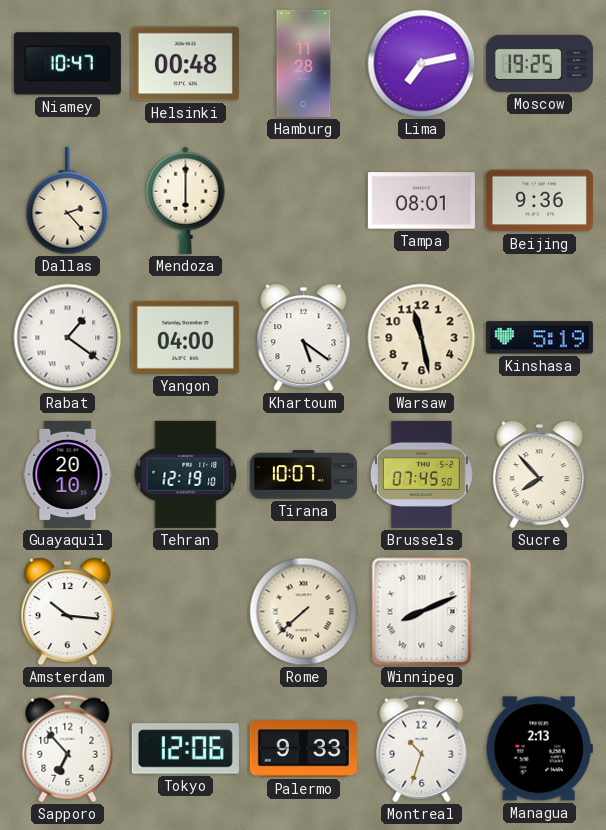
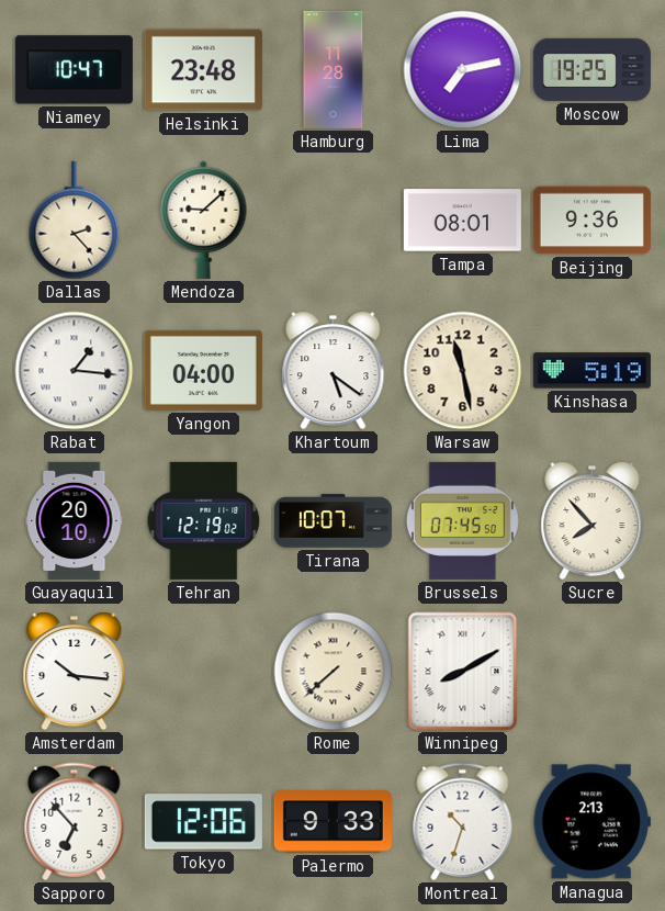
Helsinki: 00:48 -> 23:48 (203, 70)
Mendoza: 6:00 -> 9:08 (204, 220)
Rabat: 1:21 -> 1:16 (75, 371)
Tehran: 12:19:10 -> 12:19:02 (204, 520)
Winnipeg: 8:11 -> 8:10 (463, 672)
